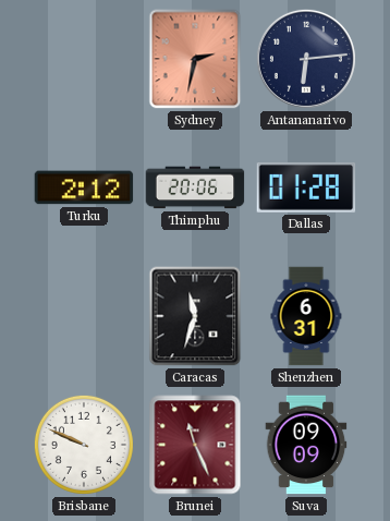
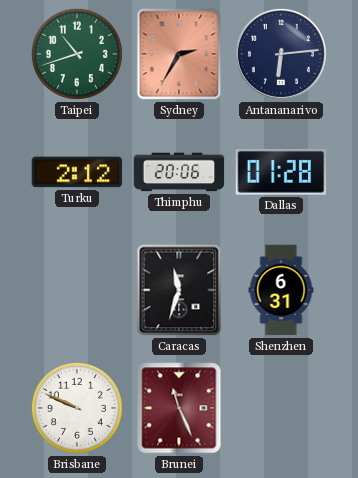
Taipei: none -> 10:42 (77, 54)
Sydney: 2:32 -> 2:35 (179, 54)
Suva: 09:09 -> none (306, 445)
